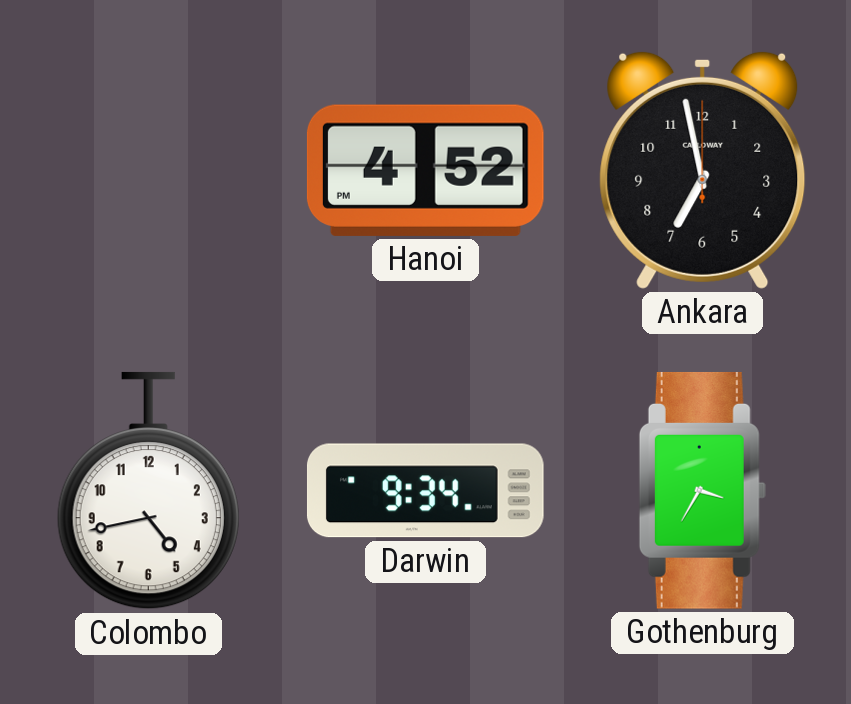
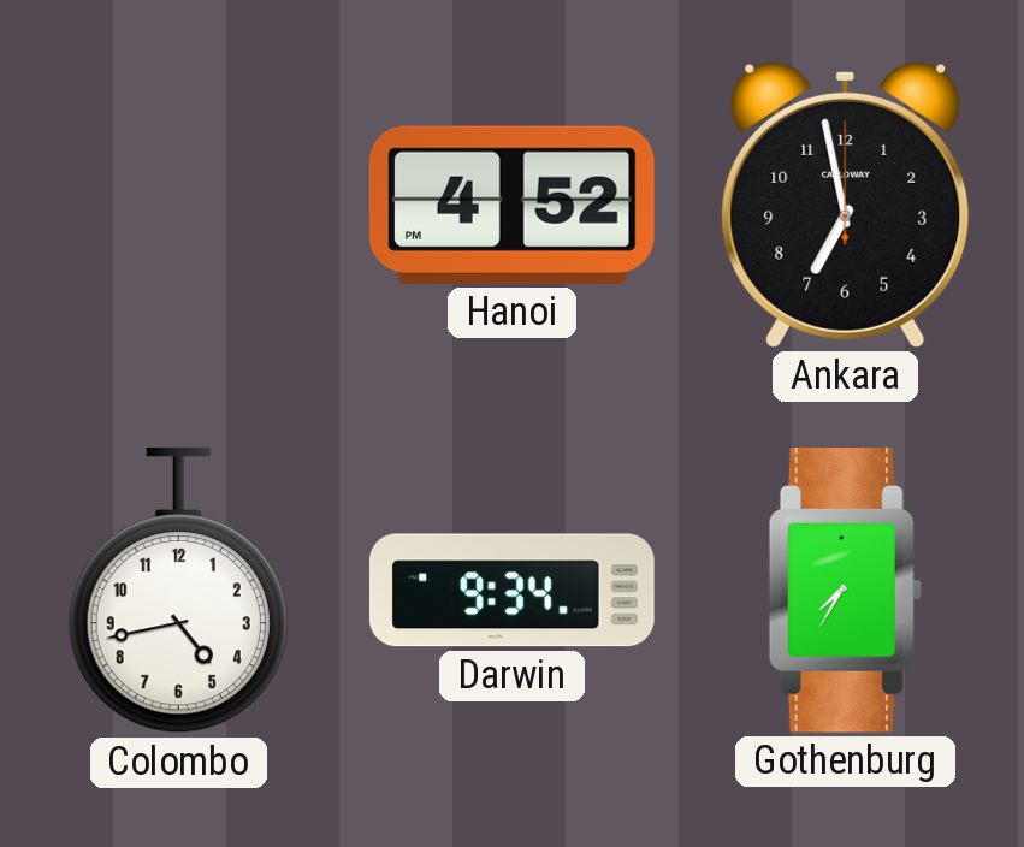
Gothenburg: 3:35 -> 7:35 (845, 590)
